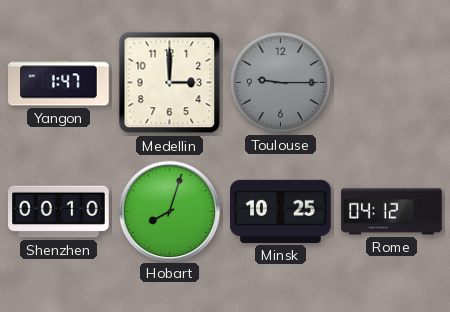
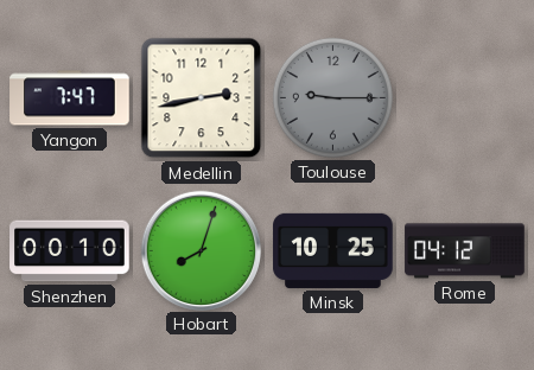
Yangon: 1:47 -> 7:47 (70, 98)
Medellin: 3:00 -> 2:43 (202, 98)
